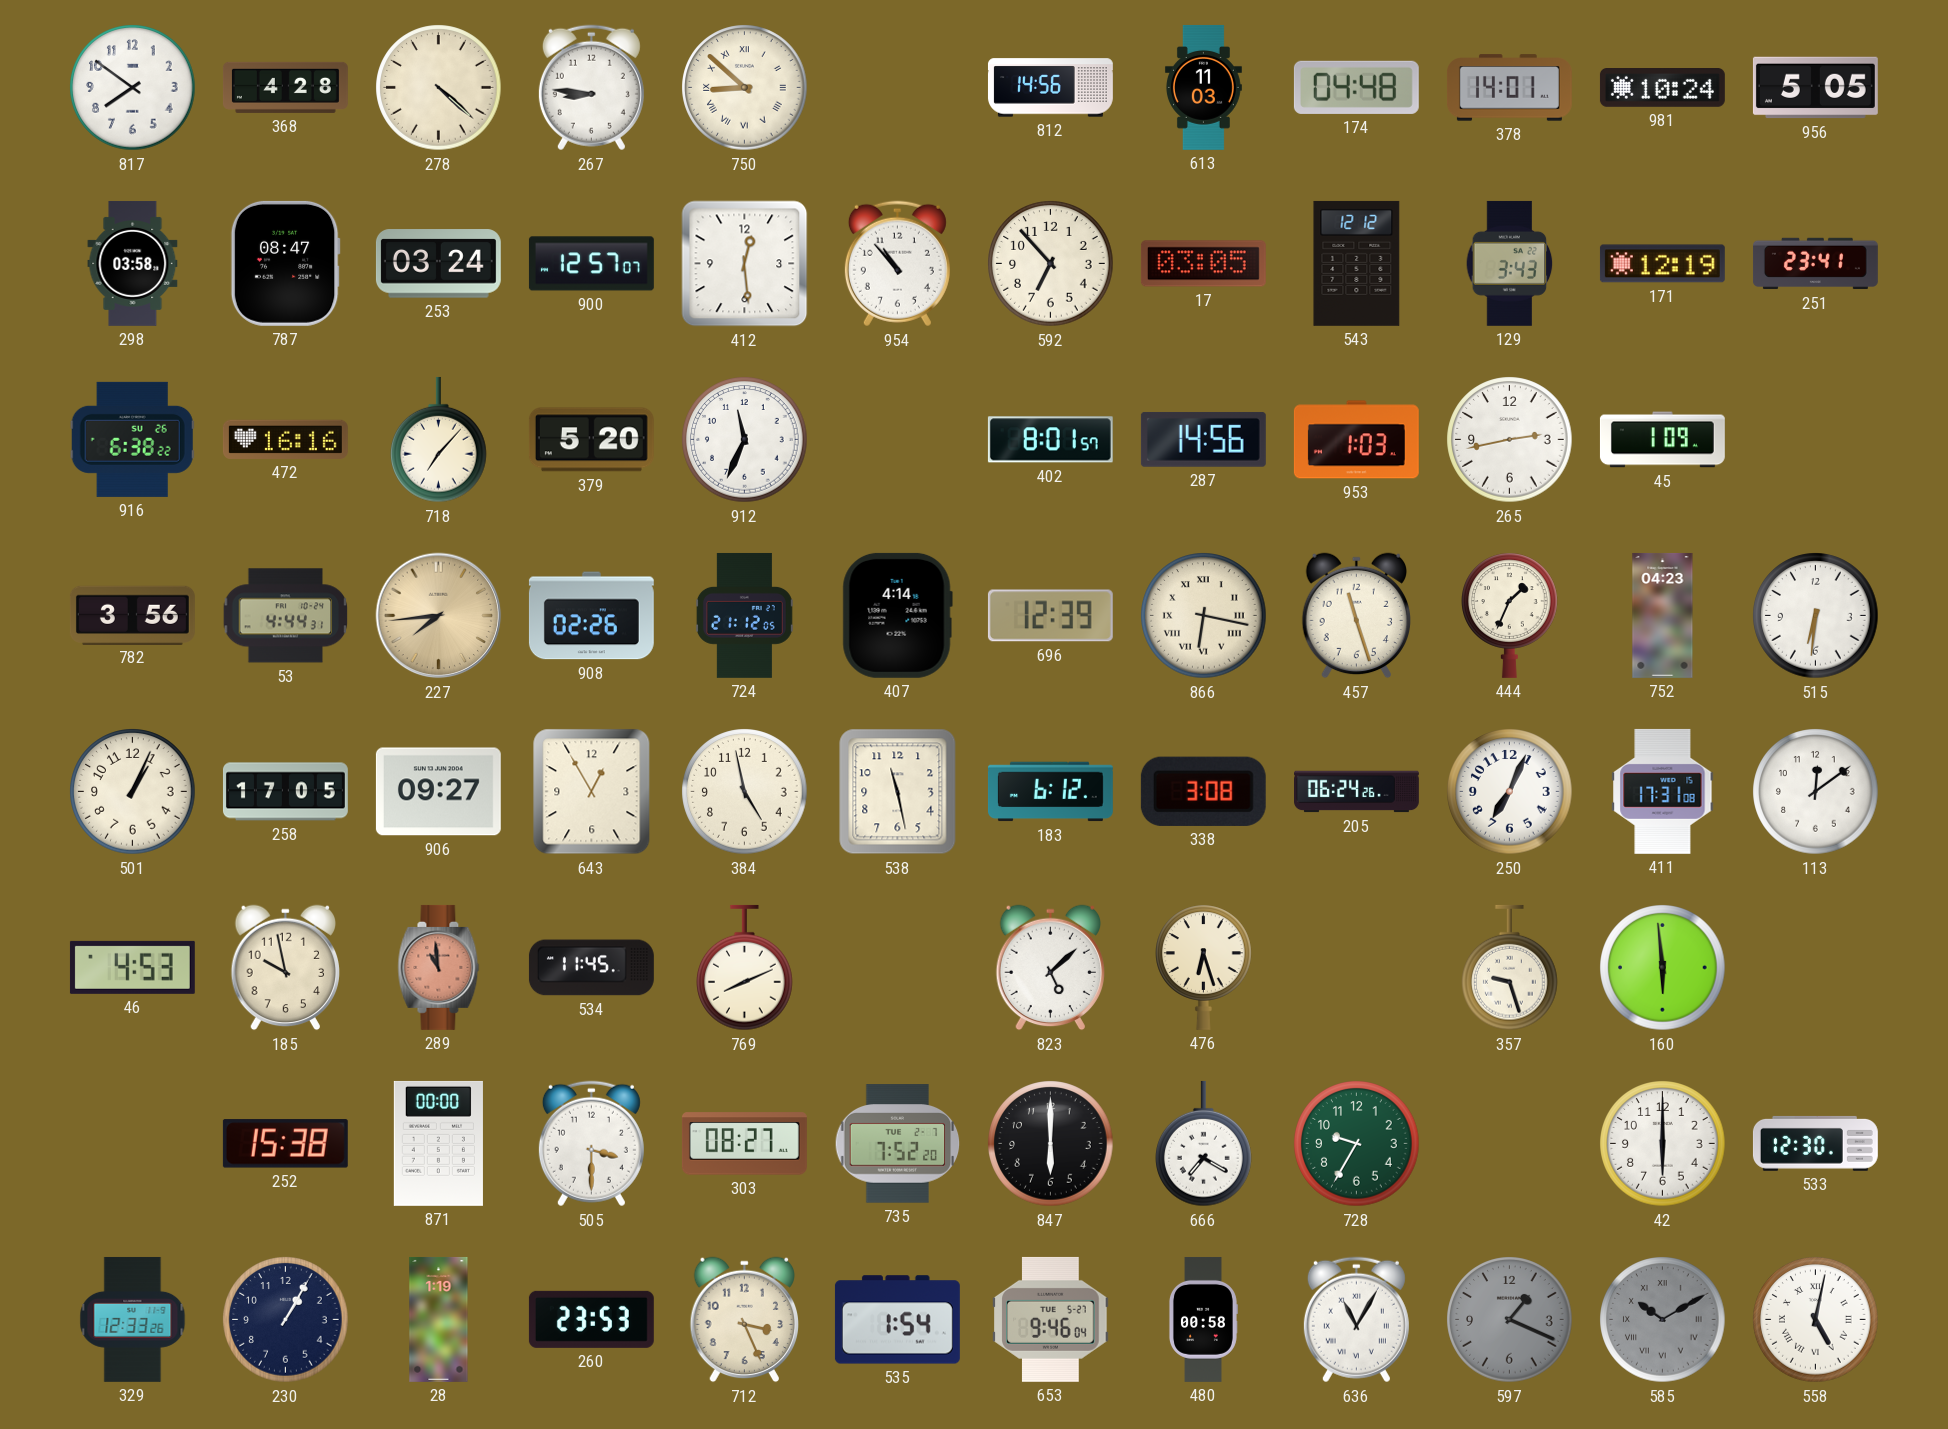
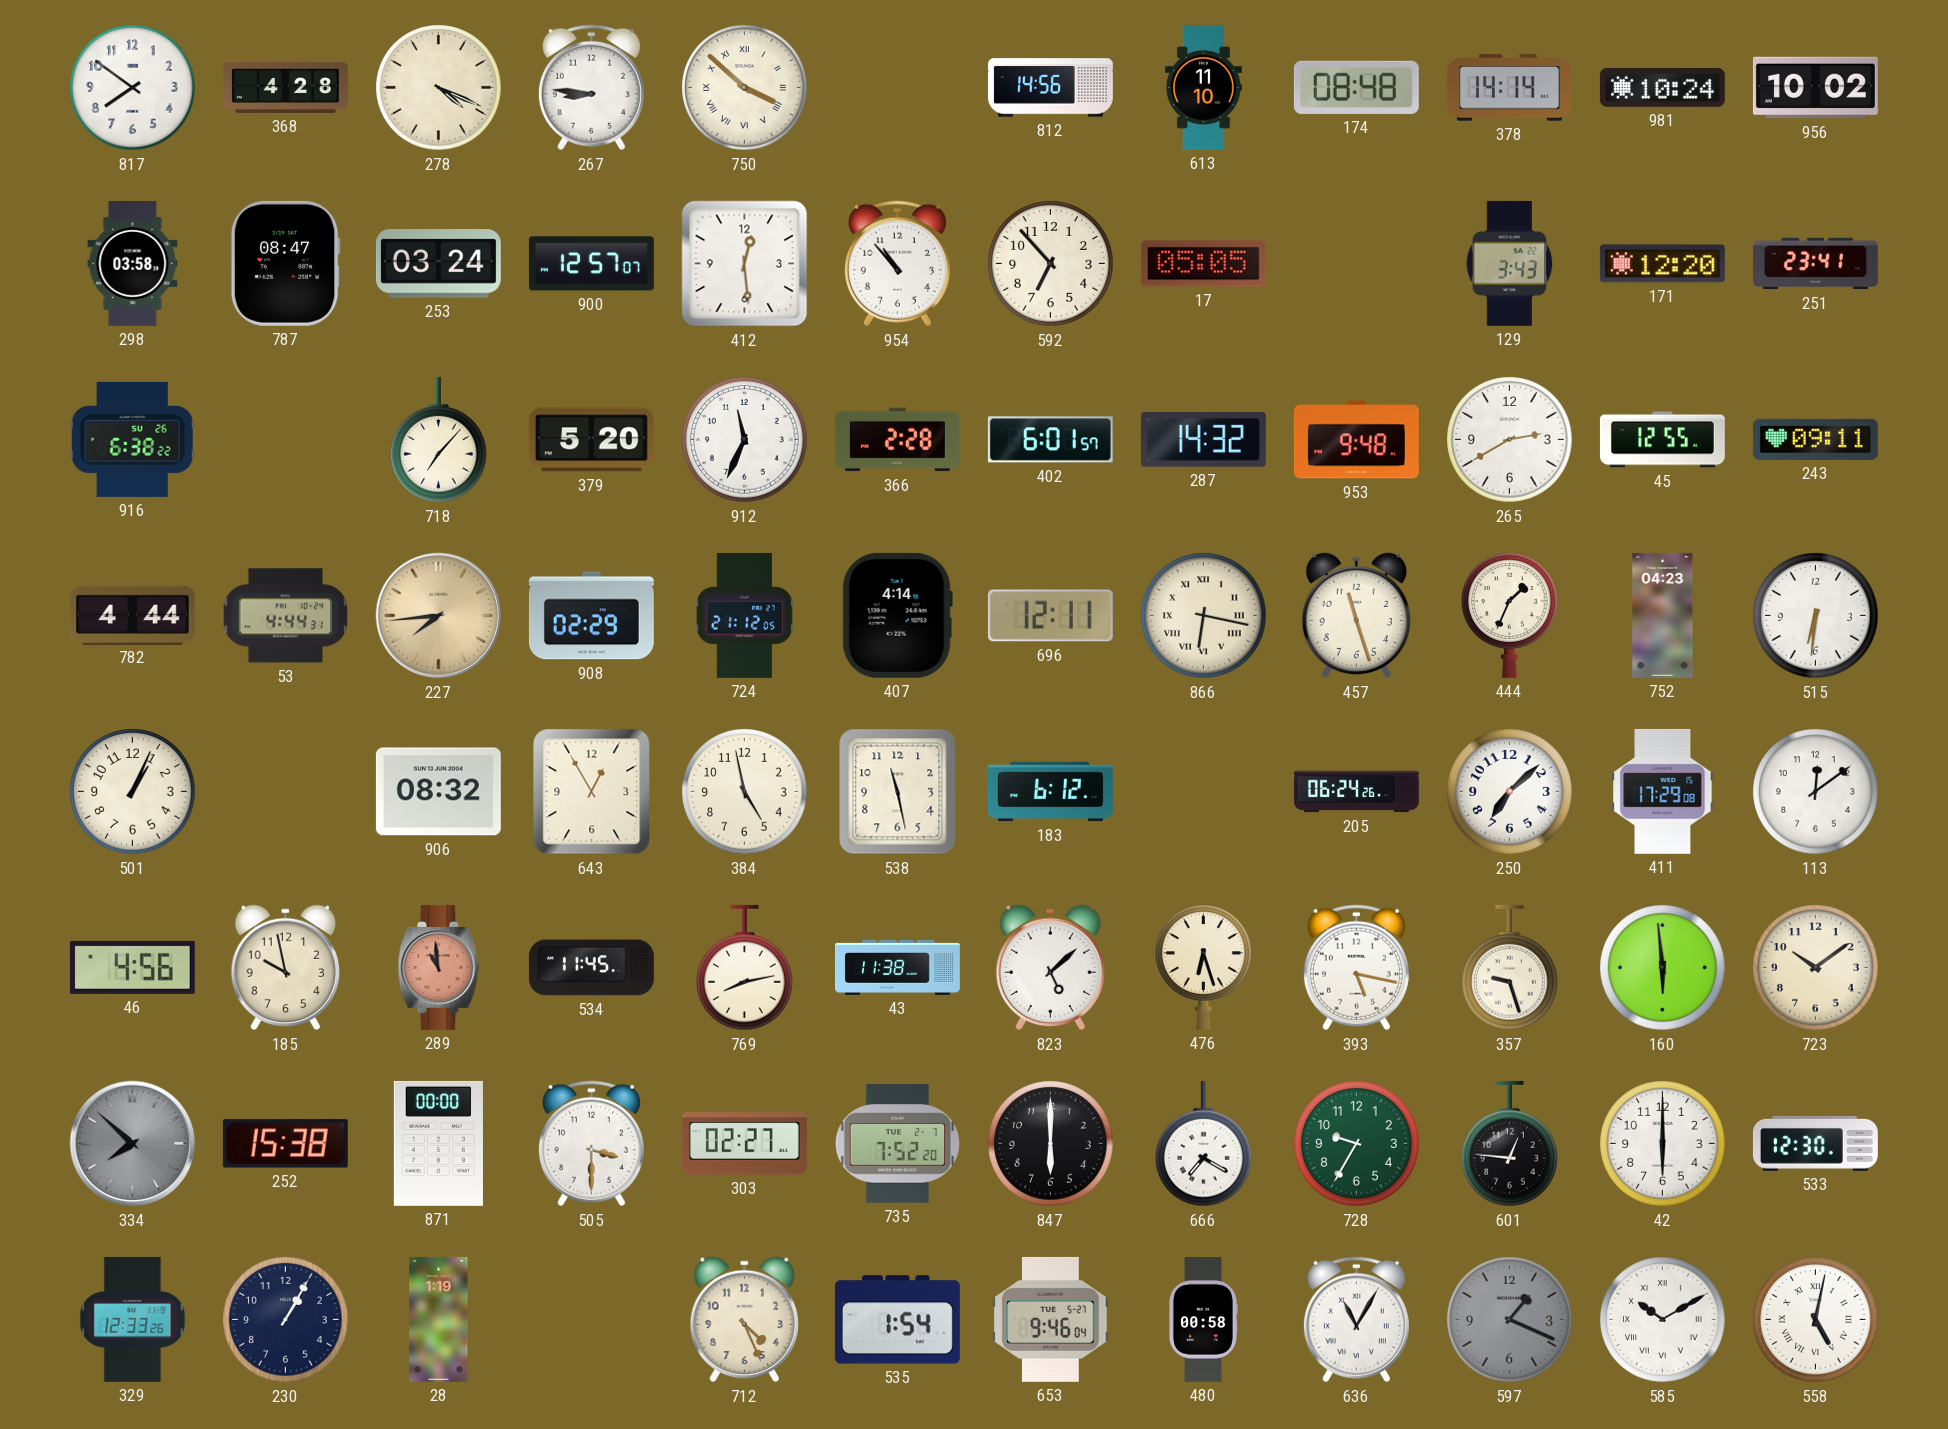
278: 4:22 -> 4:19 (439, 88)
750: 8:52 -> 3:52 (745, 88)
613: 11:03 -> 11:10 (1203, 87)
174: 04:48 -> 08:48 (1356, 87)
378: 14:01 -> 14:14 (1509, 88)
956: 5:05 -> 10:02 (1815, 88)
17: 03:05 -> 05:05 (1203, 264)
543: 12:12 -> none (1357, 263)
171: 12:19 -> 12:20 (1662, 264)
472: 16:16 -> none (285, 439)
366: none -> 2:28 (897, 440)
402: 8:01 -> 6:01 (1050, 440)
287: 14:56 -> 14:32 (1203, 439)
953: 1:03 -> 9:48 (1356, 440)
265: 2:43 -> 2:40 (1510, 440)
45: 1:09 -> 12:55 (1662, 440)
243: none -> 09:11 (1815, 439)
782: 3:56 -> 4:44 (132, 615)
908: 02:26 -> 02:29 (591, 616)
696: 12:39 -> 12:11 (1050, 616)
258: 17:05 -> none (285, 792)
906: 09:27 -> 08:32 (438, 792)
338: 3:08 -> none (1203, 791)
250: 7:04 -> 7:08 (1510, 792)
411: 17:31 -> 17:29 (1663, 791)
46: 4:53 -> 4:56 (132, 967)
769: 8:11 -> 8:13 (745, 968)
43: none -> 11:38 (897, 967)
393: none -> 5:17 (1356, 968)
723: none -> 10:09 (1816, 968)
334: none -> 7:52 (133, 1144)
303: 08:27 -> 02:27 (744, 1144)
601: none -> 12:46 (1510, 1144)
260: 23:53 -> none (591, 1319)
712: 3:26 -> 4:26 (744, 1320)
585 dial: grey -> white (1663, 1320)
